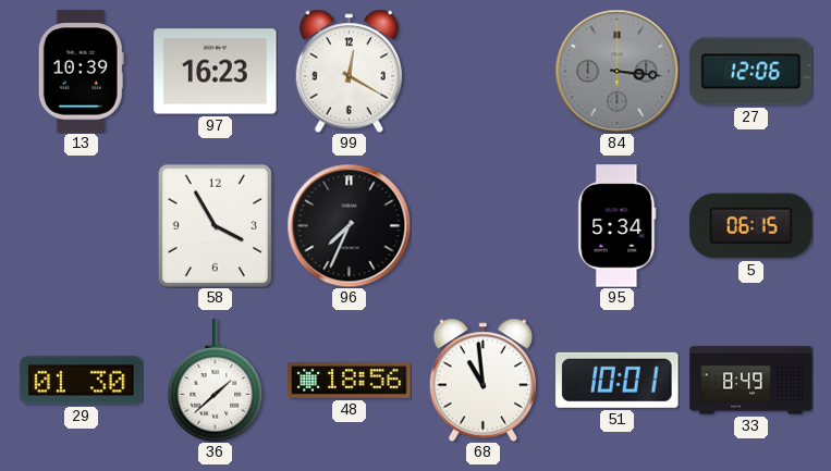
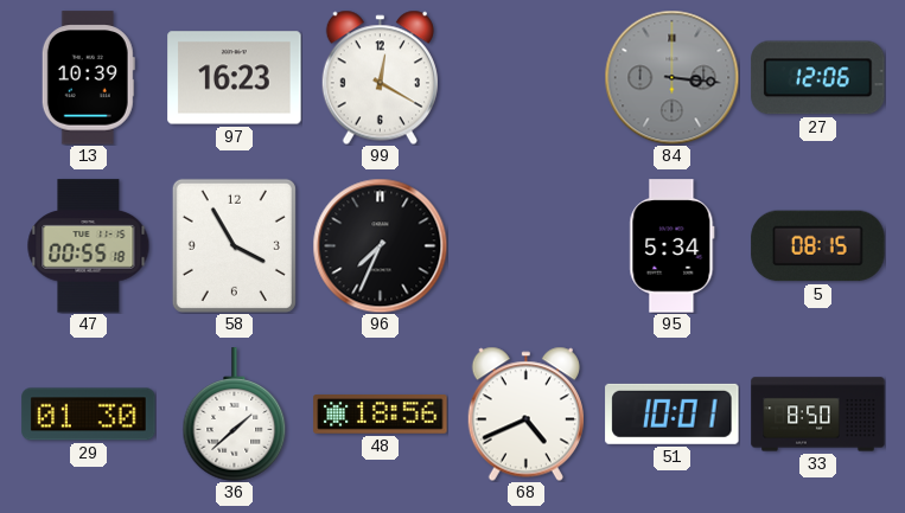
47: none -> 00:55 (89, 246)
5: 06:15 -> 08:15 (818, 246)
68: 10:59 -> 4:41 (525, 413)
33: 8:49 -> 8:50 (818, 415)
